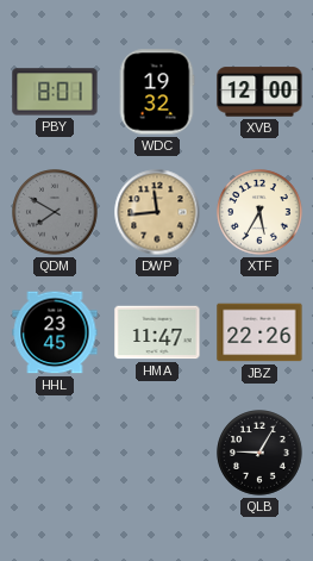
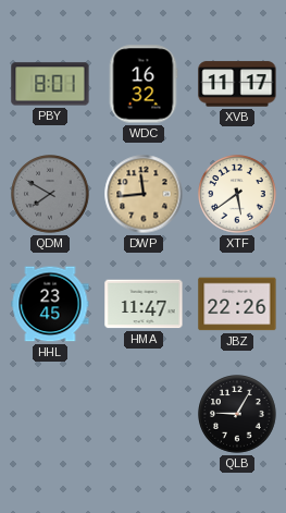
WDC: 19:32 -> 16:32 (144, 84)
XVB: 12:00 -> 11:17 (237, 84)
XTF: 5:35 -> 5:39 (237, 194)
